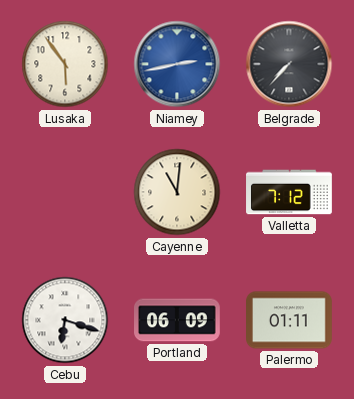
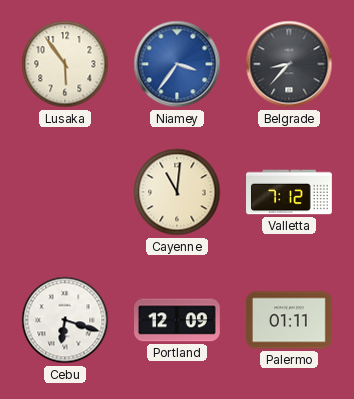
Niamey: 2:43 -> 3:36 (177, 64)
Belgrade: 7:37 -> 8:37 (289, 64)
Portland: 06:09 -> 12:09 (178, 320)
